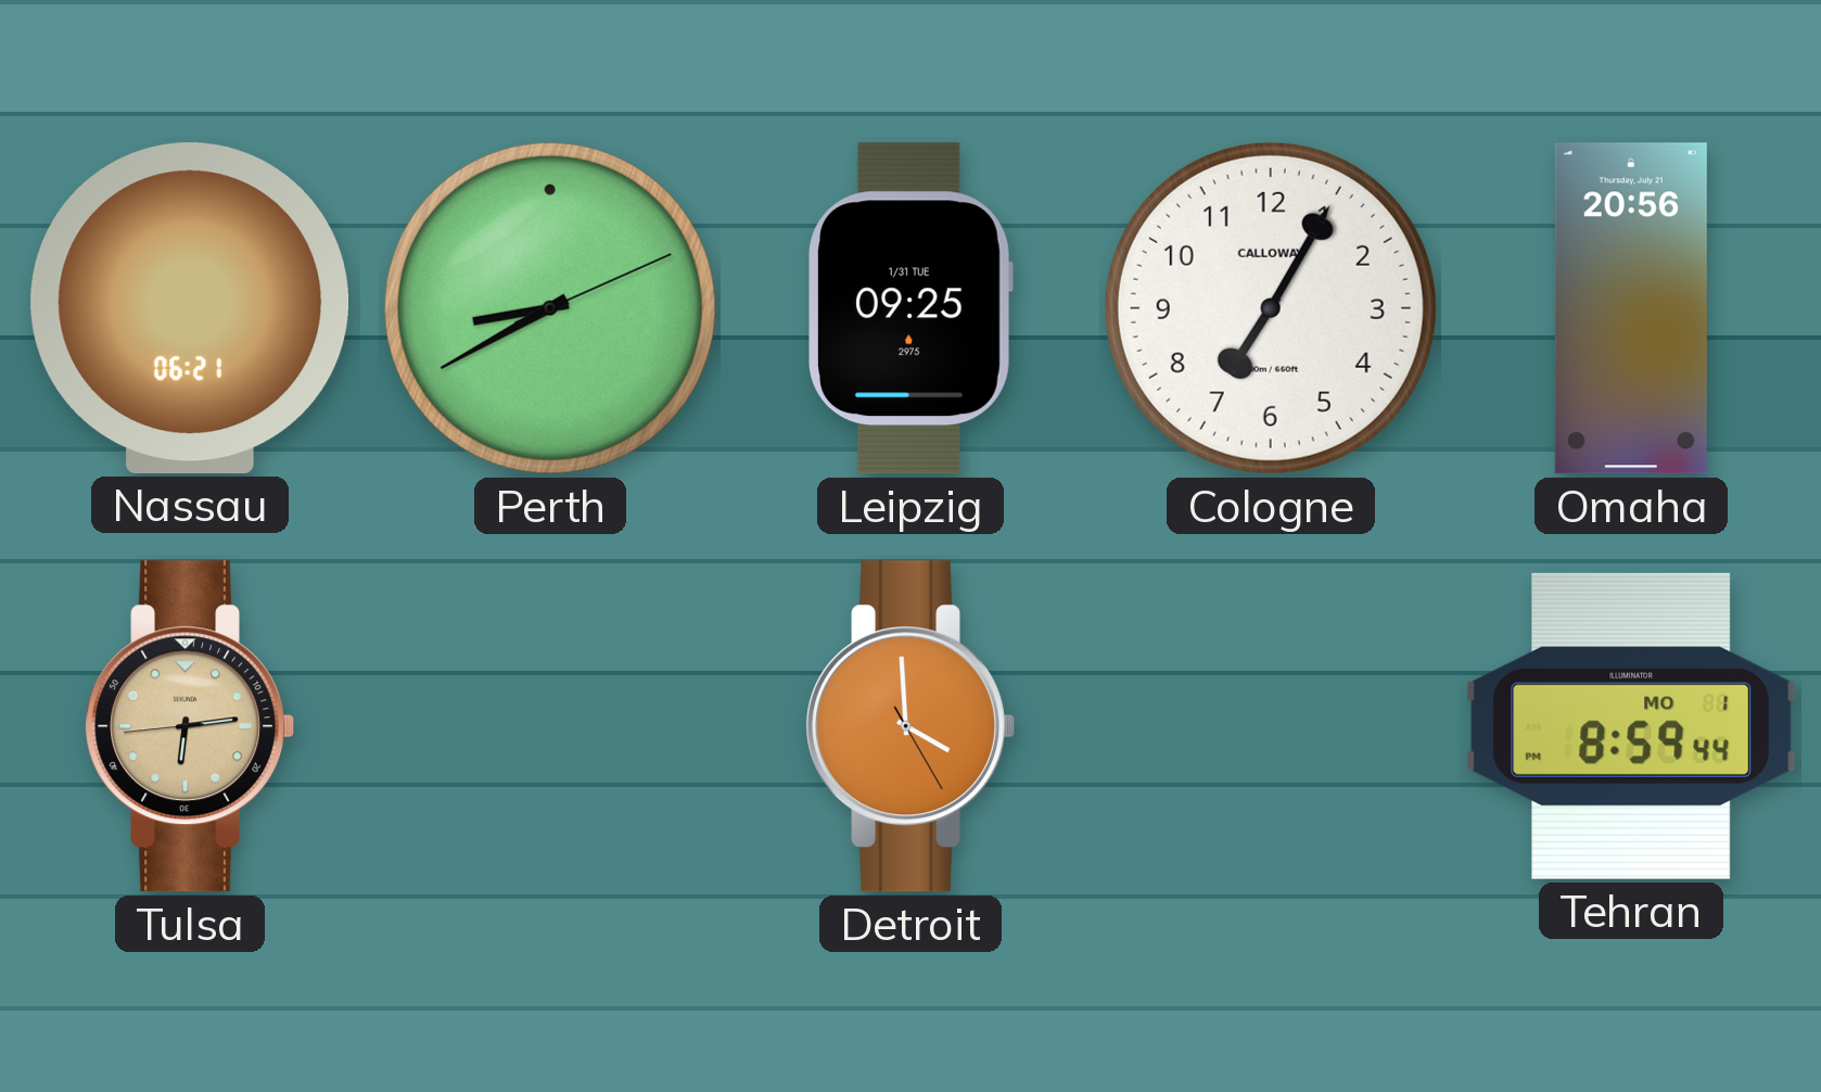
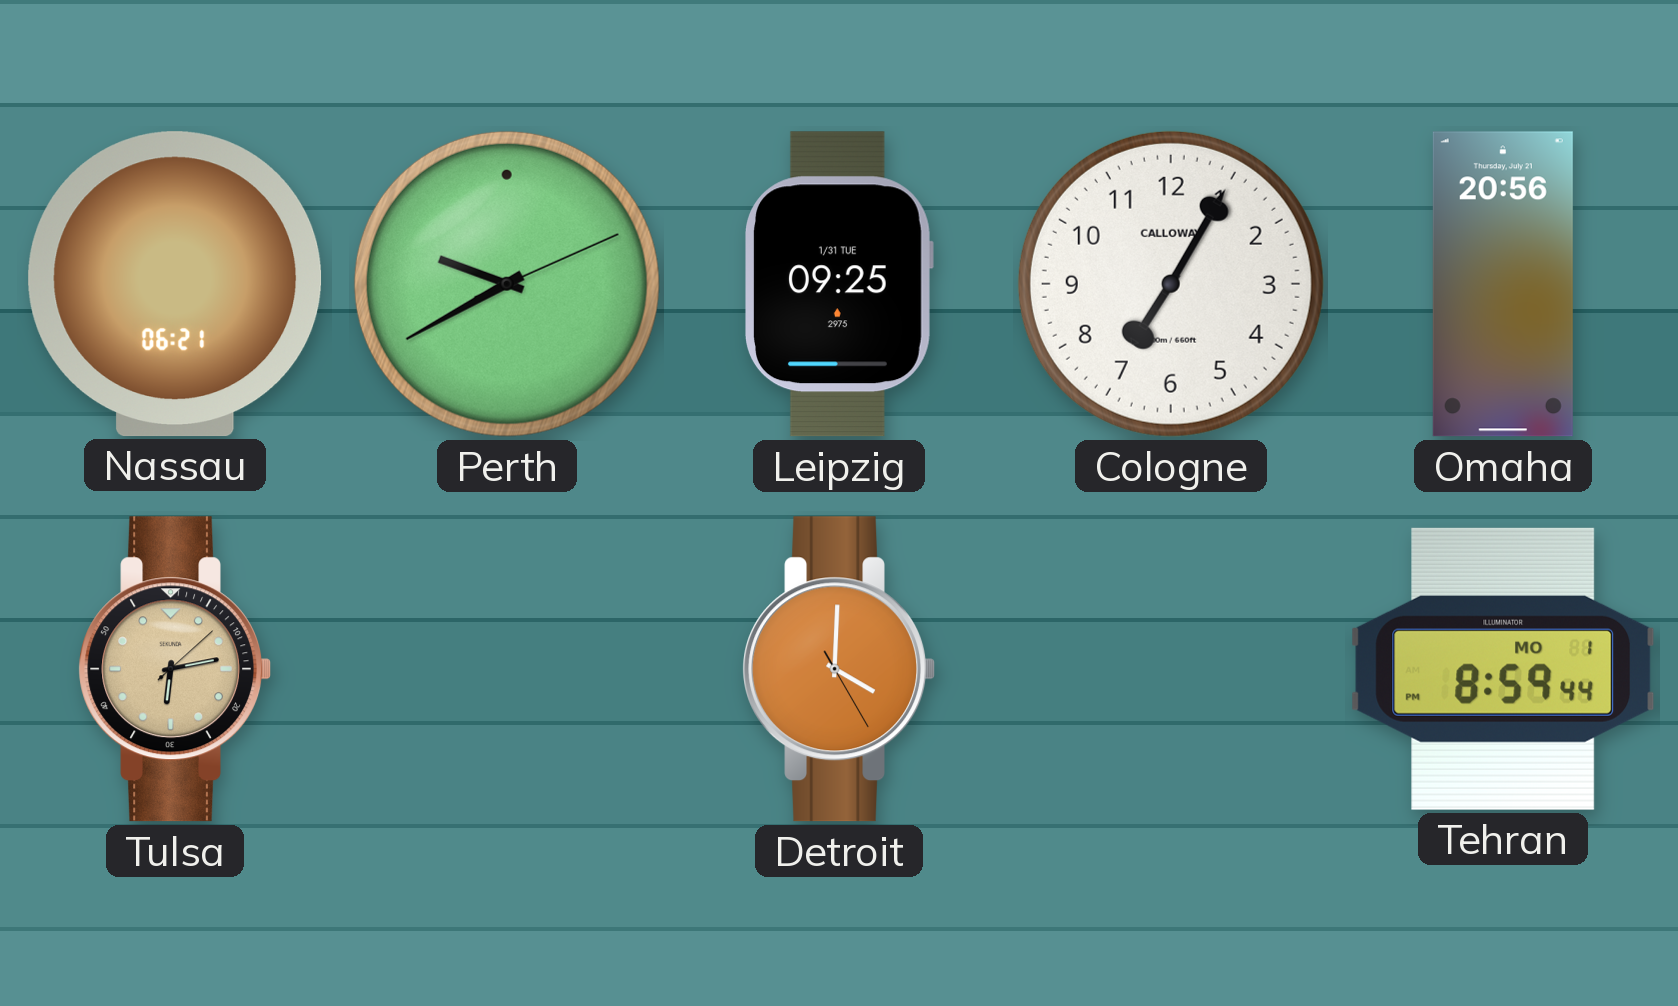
Perth: 8:40 -> 9:40 (507, 284)
Tulsa: 6:13:44 -> 6:13:08 (175, 669)
Detroit: 3:59 -> 4:00 (839, 669)
